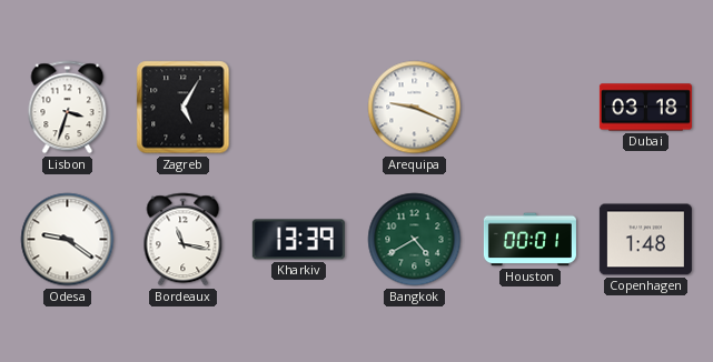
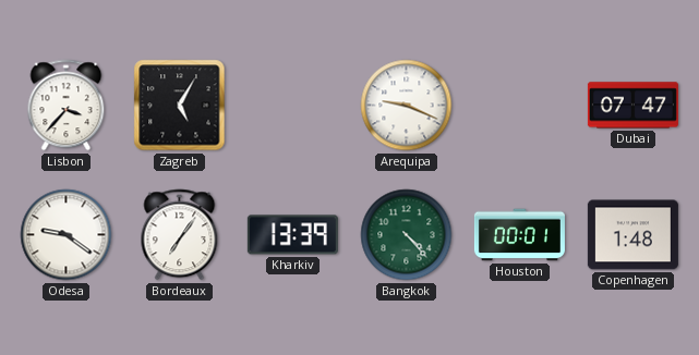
Lisbon: 3:33 -> 3:37 (67, 106)
Dubai: 03:18 -> 07:47 (632, 106)
Bordeaux: 11:17 -> 7:06 (180, 235)
Bangkok: 4:40 -> 4:23 (407, 235)
